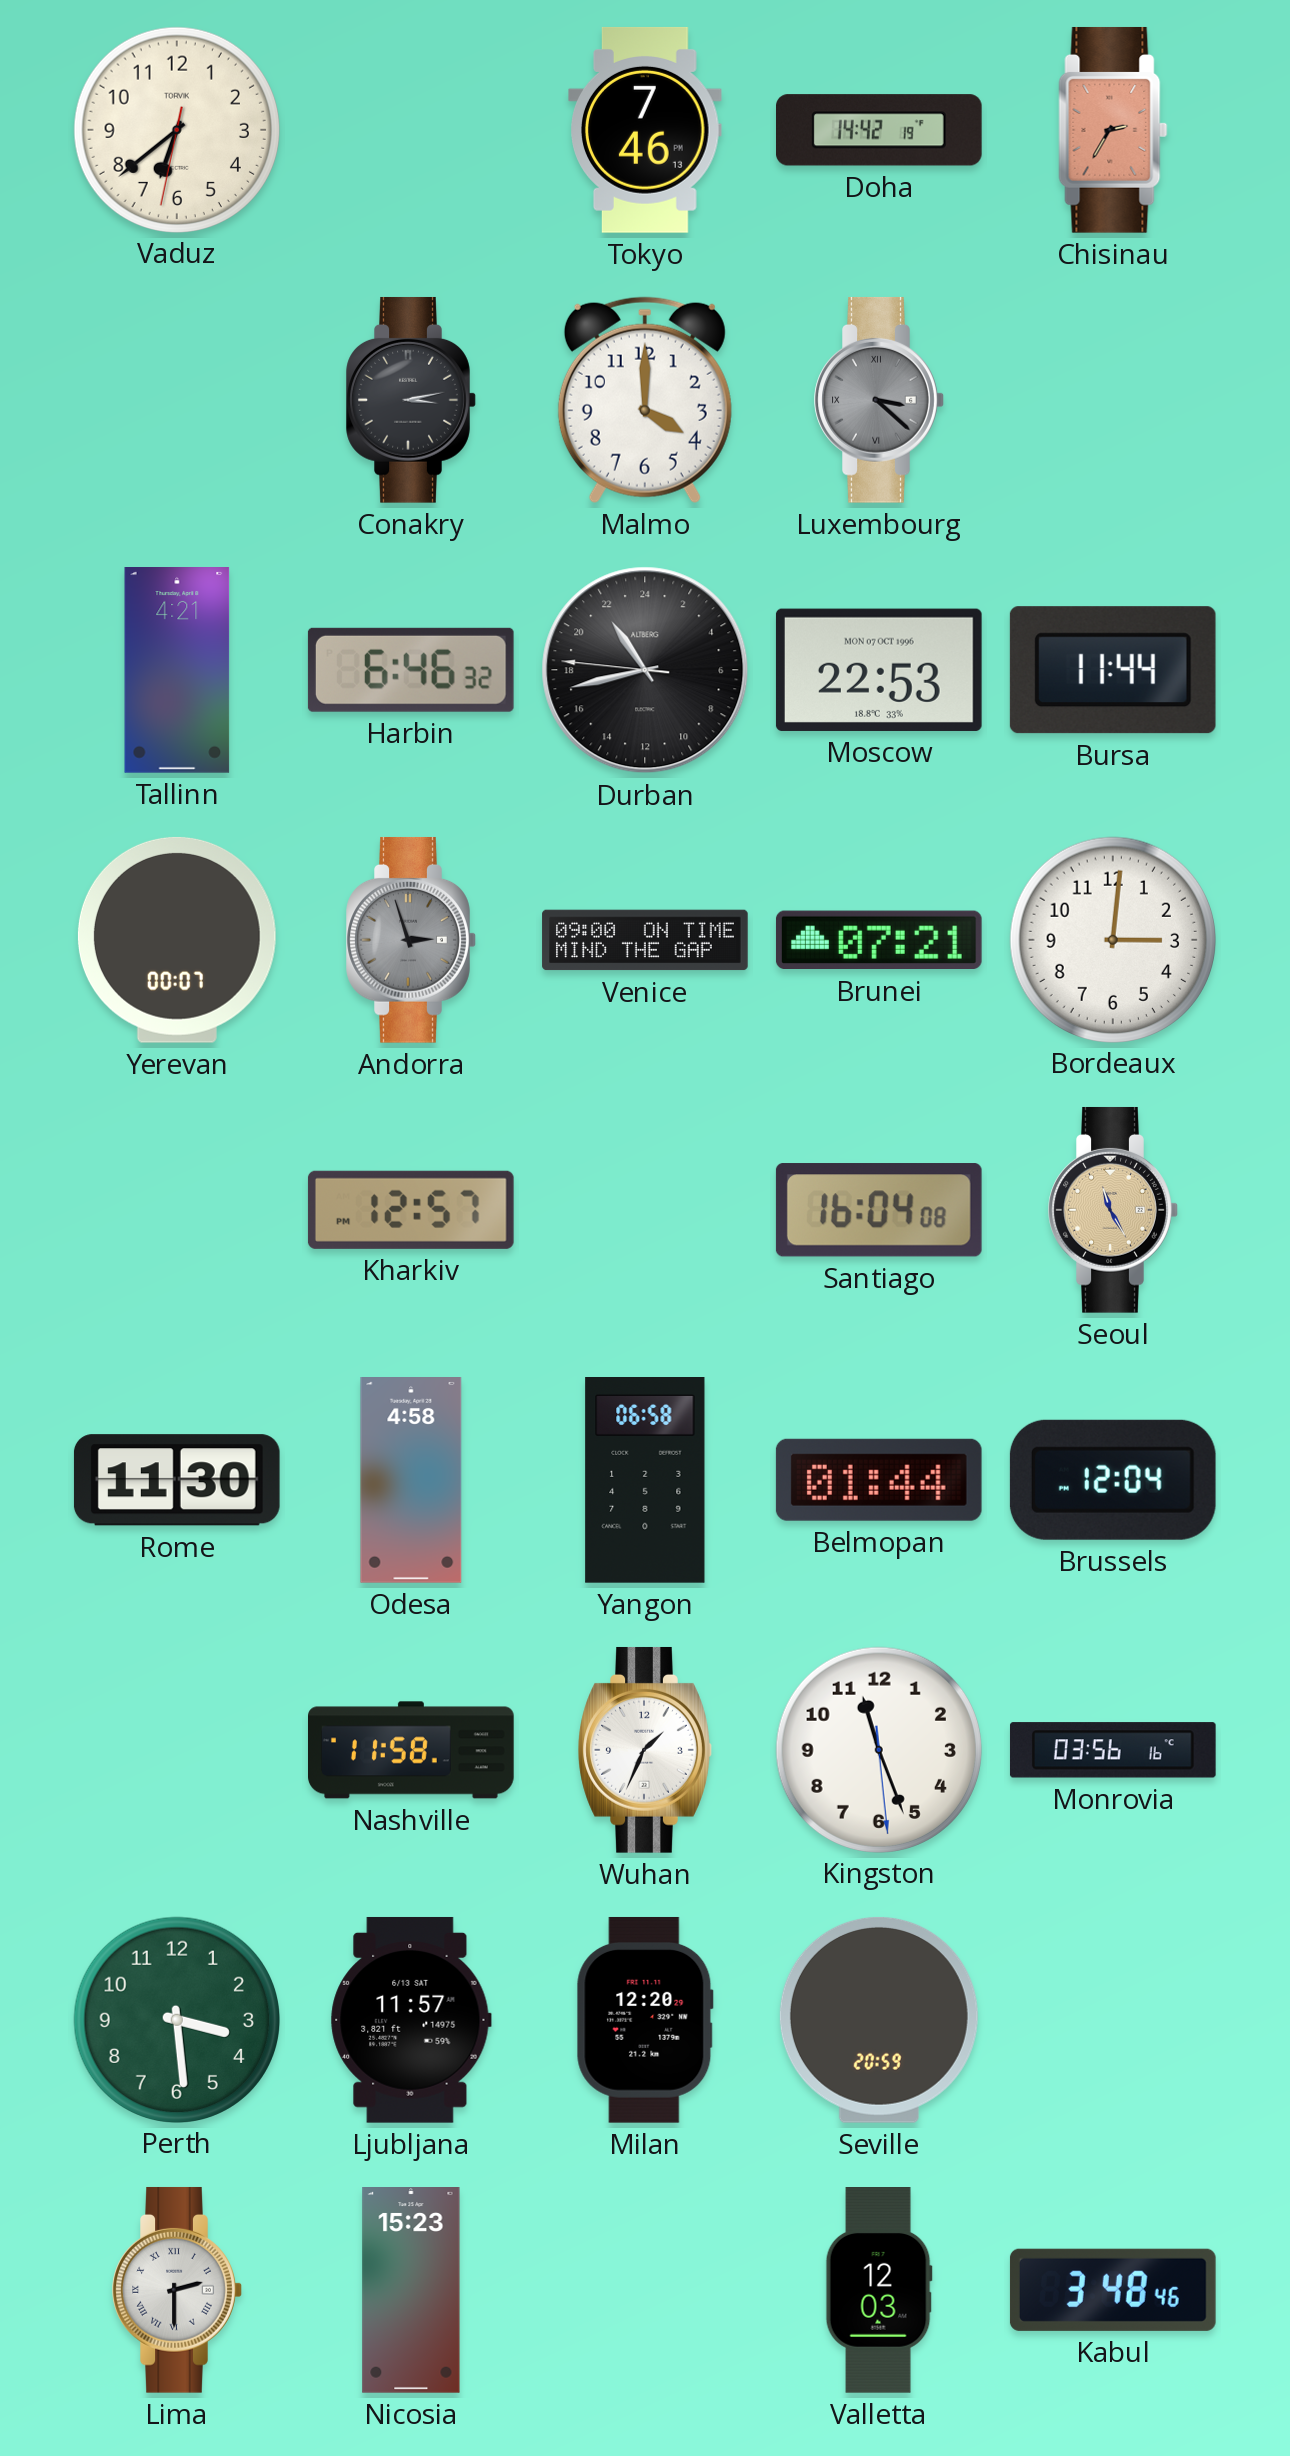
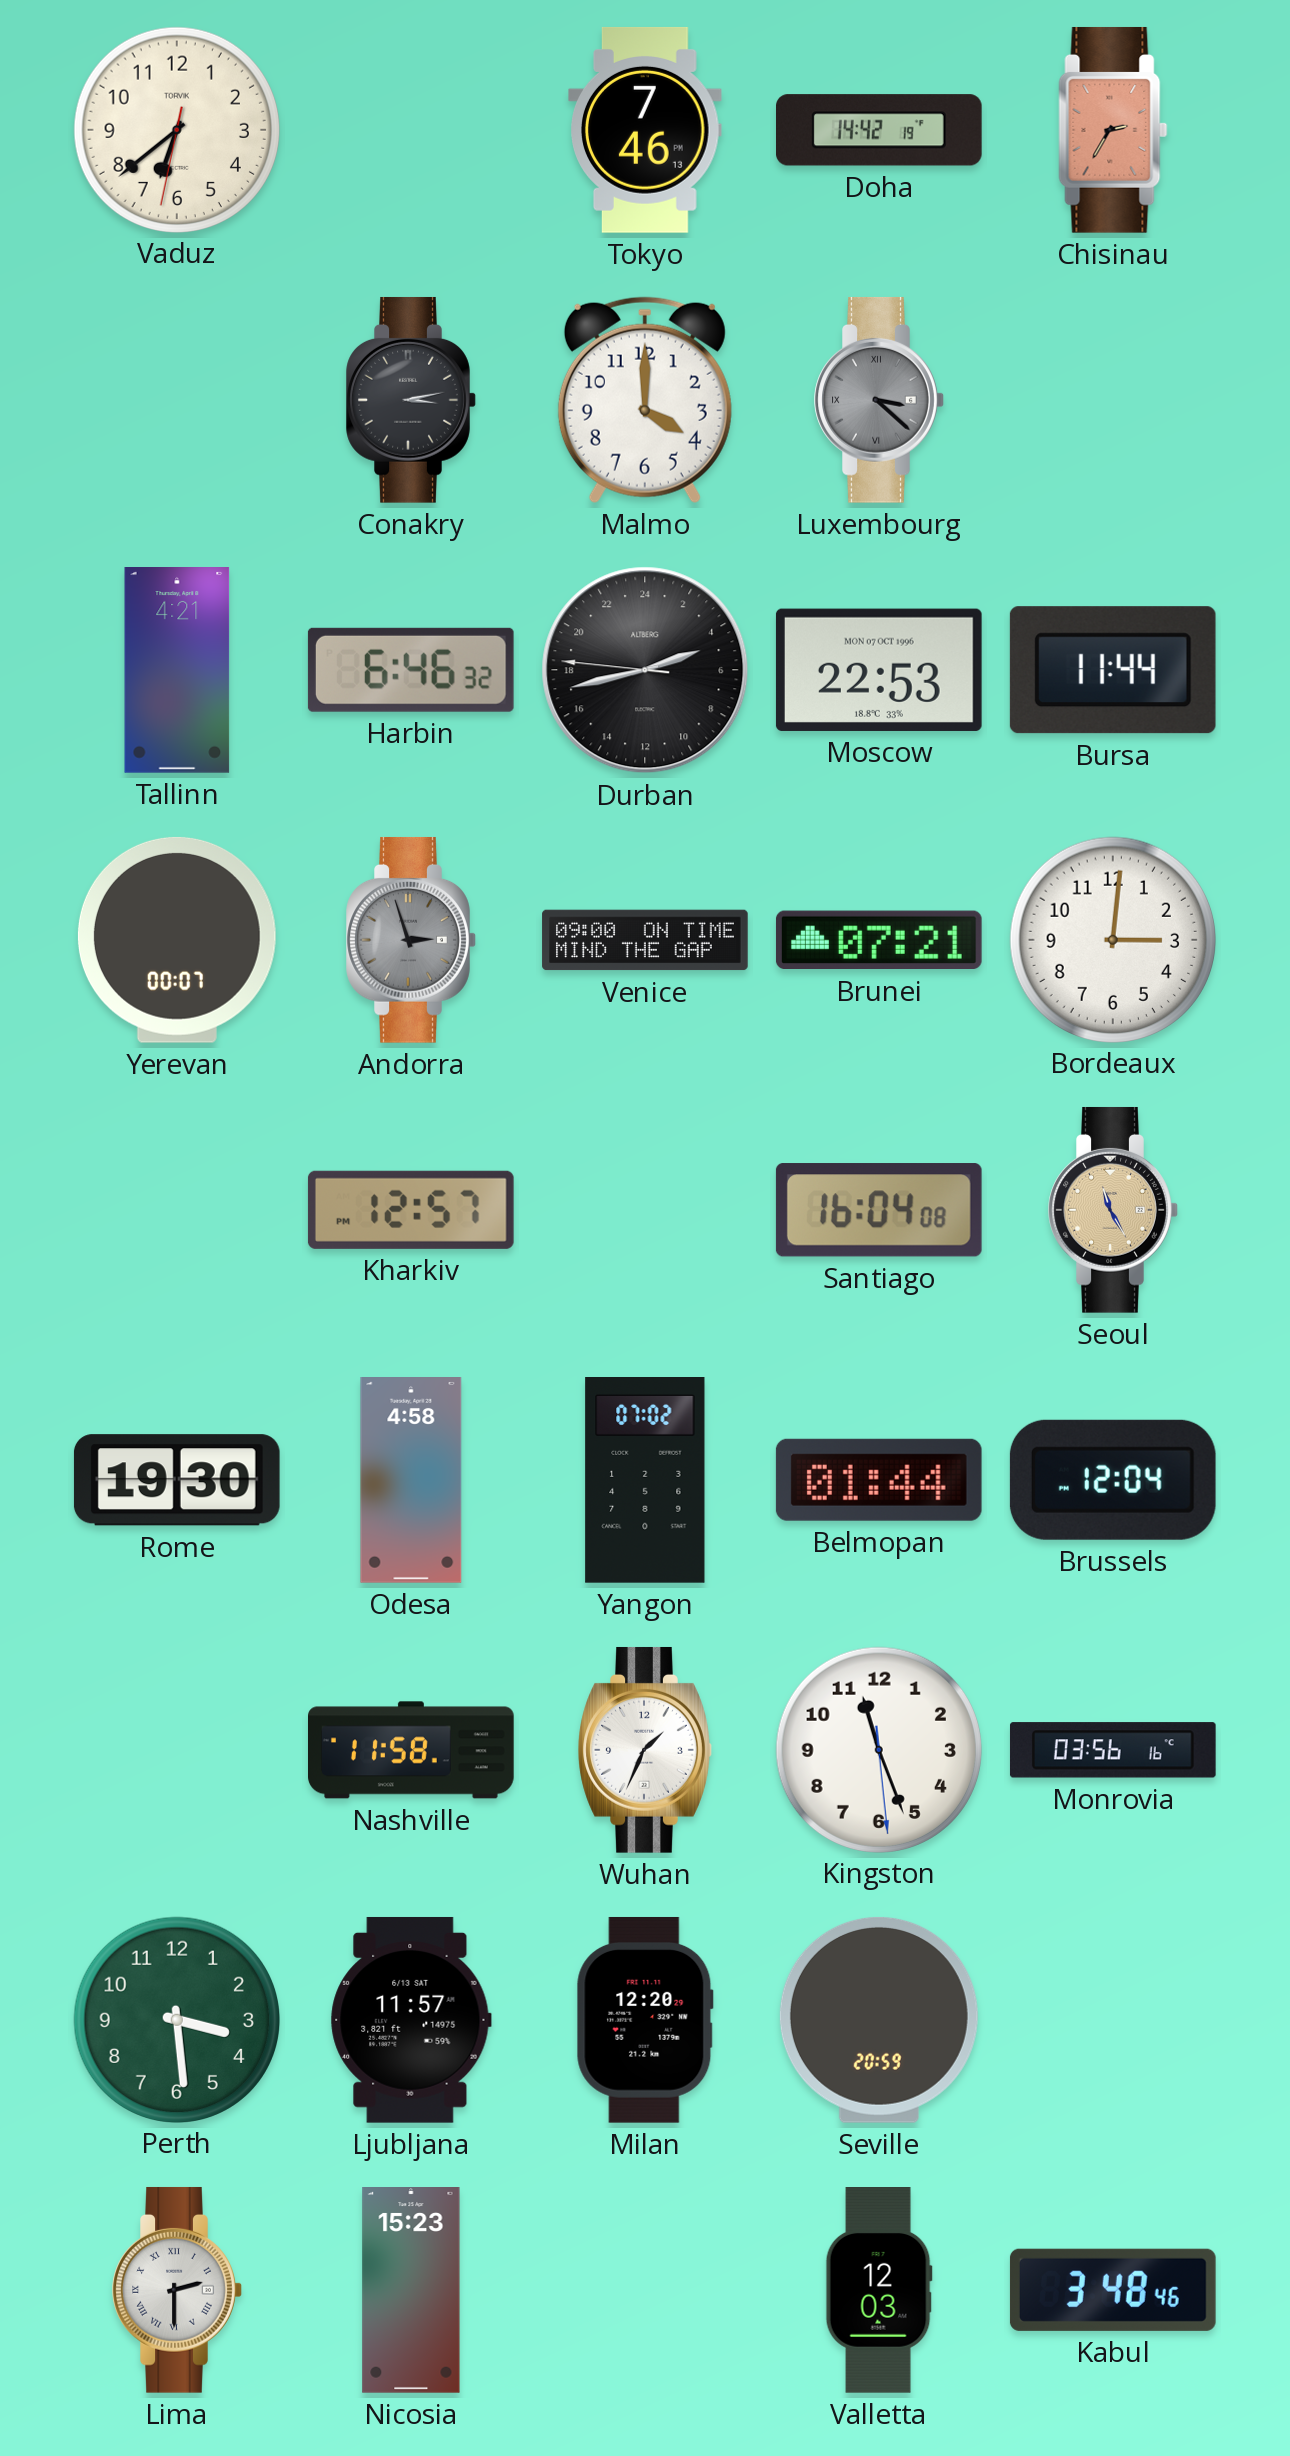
Durban: 21:42 -> 4:42 (645, 670)
Rome: 11:30 -> 19:30 (177, 1480)
Yangon: 06:58 -> 07:02 (645, 1481)
